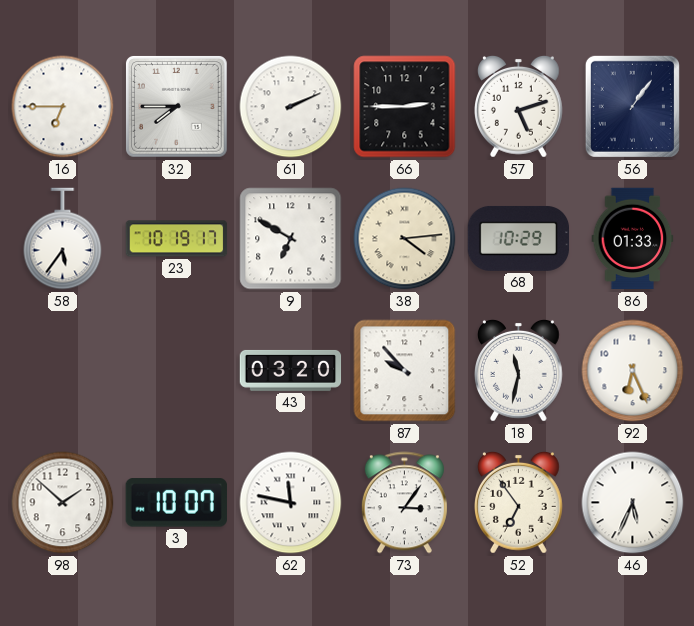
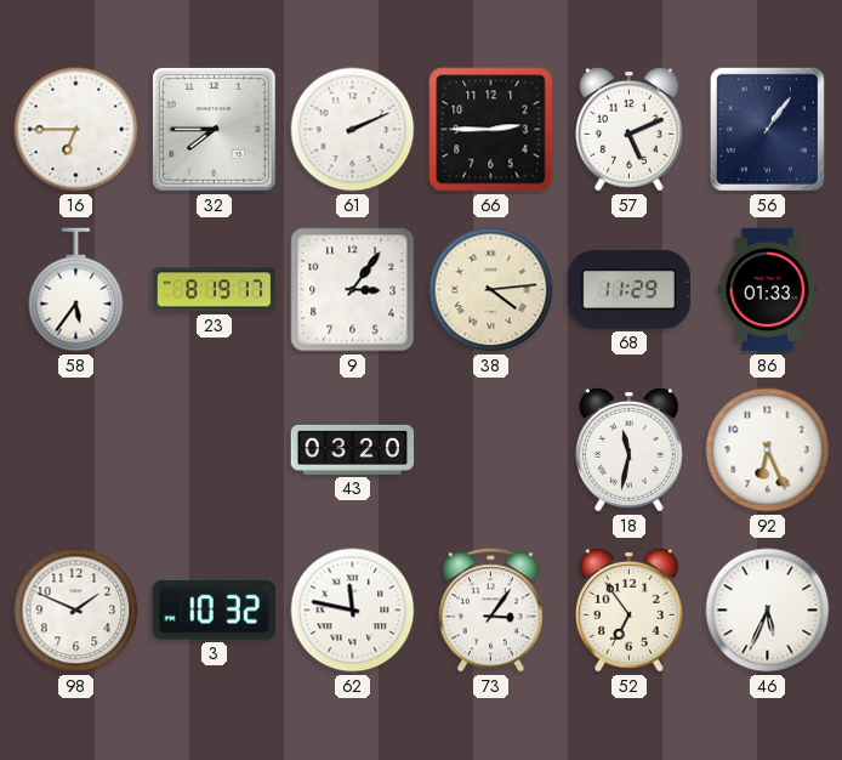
57: 5:12 -> 5:11 (630, 130)
23: 10:19 -> 8:19 (215, 290)
9: 6:50 -> 3:06 (353, 290)
68: 10:29 -> 11:29 (630, 289)
87: 9:53 -> none (405, 371)
98: 1:52 -> 1:49 (76, 611)
3: 10:07 -> 10:32 (214, 611)
